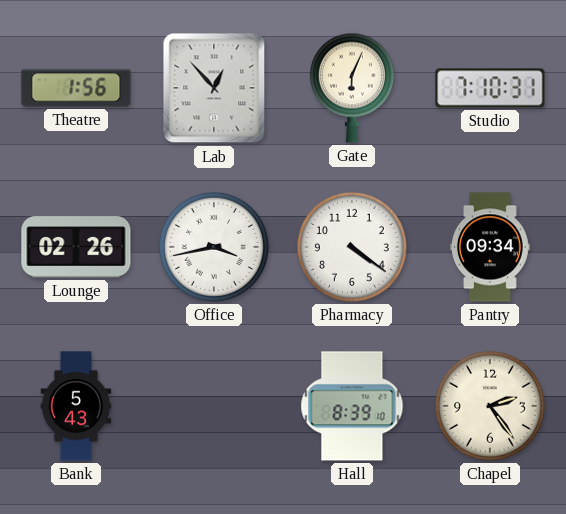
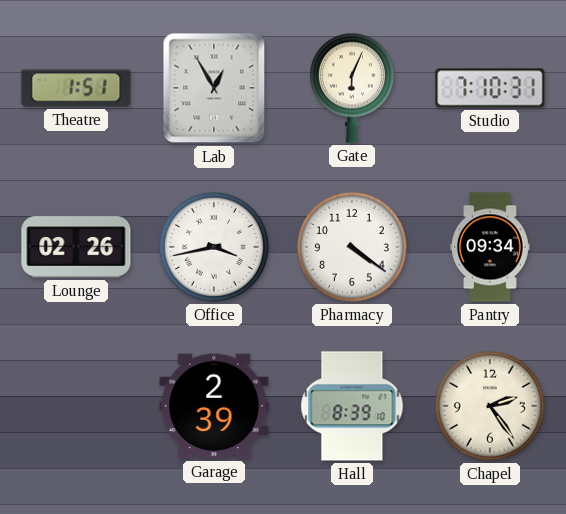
Theatre: 1:56 -> 1:51 (76, 88)
Lab: 12:53 -> 12:55 (214, 88)
Bank: 5:43 -> none (76, 406)
Garage: none -> 2:39 (214, 406)
